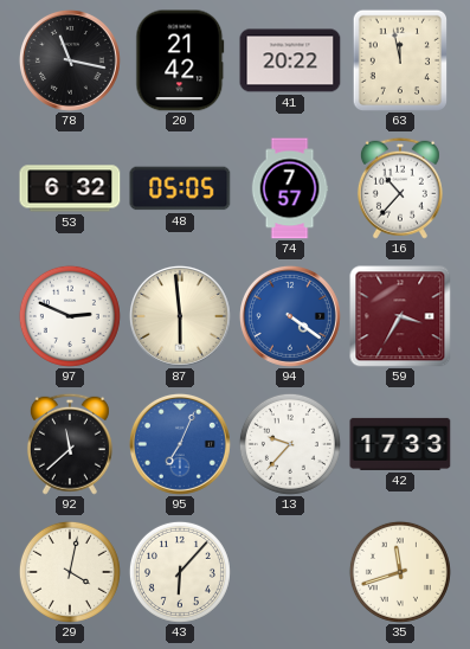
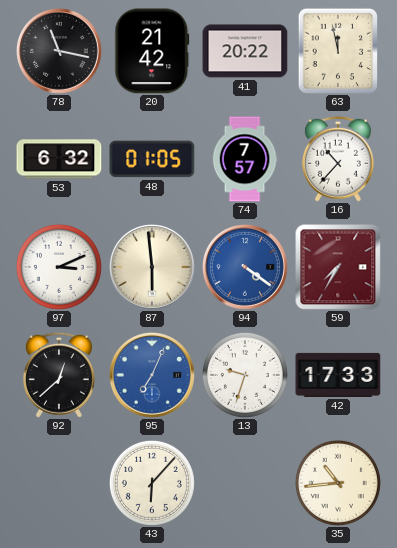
48: 05:05 -> 01:05 (152, 159)
97: 2:49 -> 3:11 (59, 267)
59: 3:35 -> 7:35 (338, 267)
92: 11:38 -> 12:38 (59, 375)
13: 9:37 -> 9:33 (245, 375)
29: 4:02 -> none (70, 572)
35: 11:42 -> 10:44 (338, 483)
